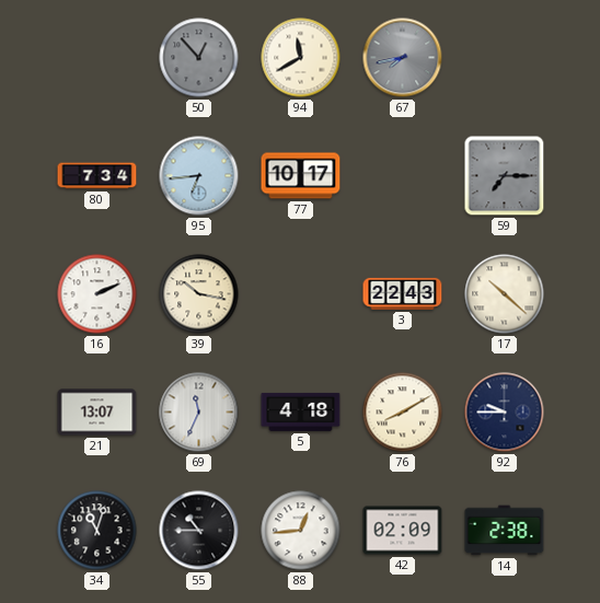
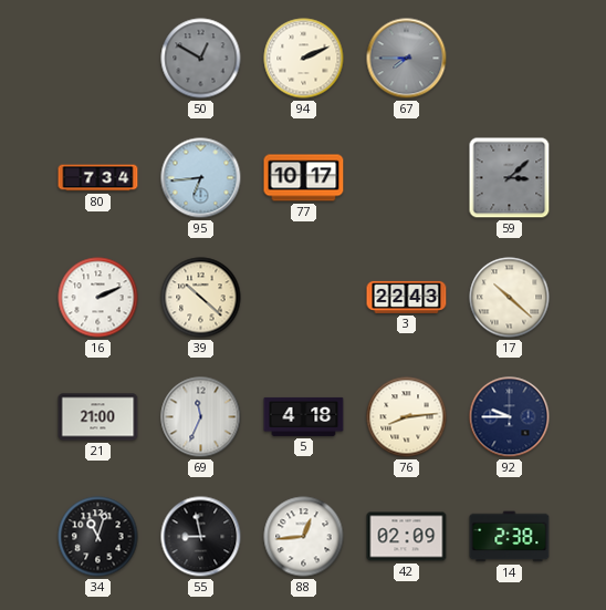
50: 12:53 -> 12:50 (201, 59)
94: 11:40 -> 2:11 (304, 59)
67: 7:43 -> 7:45 (407, 59)
59: 7:15 -> 3:08 (510, 178)
39: 10:17 -> 10:22 (201, 298)
21: 13:07 -> 21:00 (98, 417)
76: 8:10 -> 8:14 (407, 417)
55: 10:45 -> 8:58 (201, 537)
